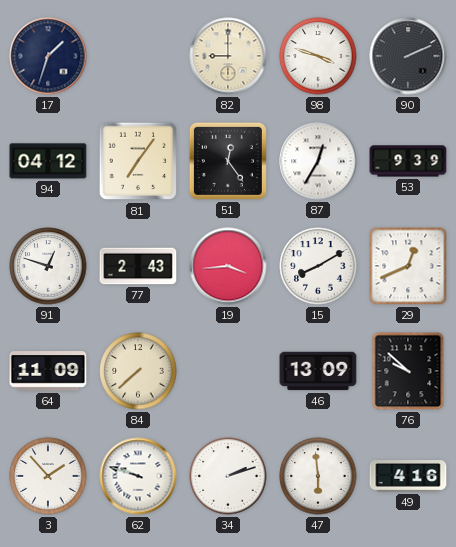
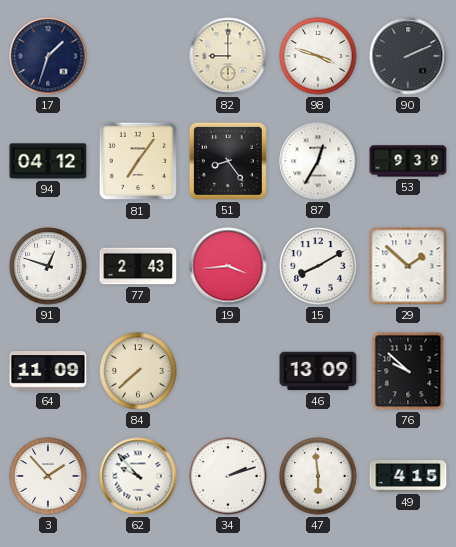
51: 12:24 -> 8:24 (228, 161)
29: 12:41 -> 1:52 (408, 266)
62: 9:48 -> 9:53 (138, 476)
49: 4:16 -> 4:15 (408, 476)
